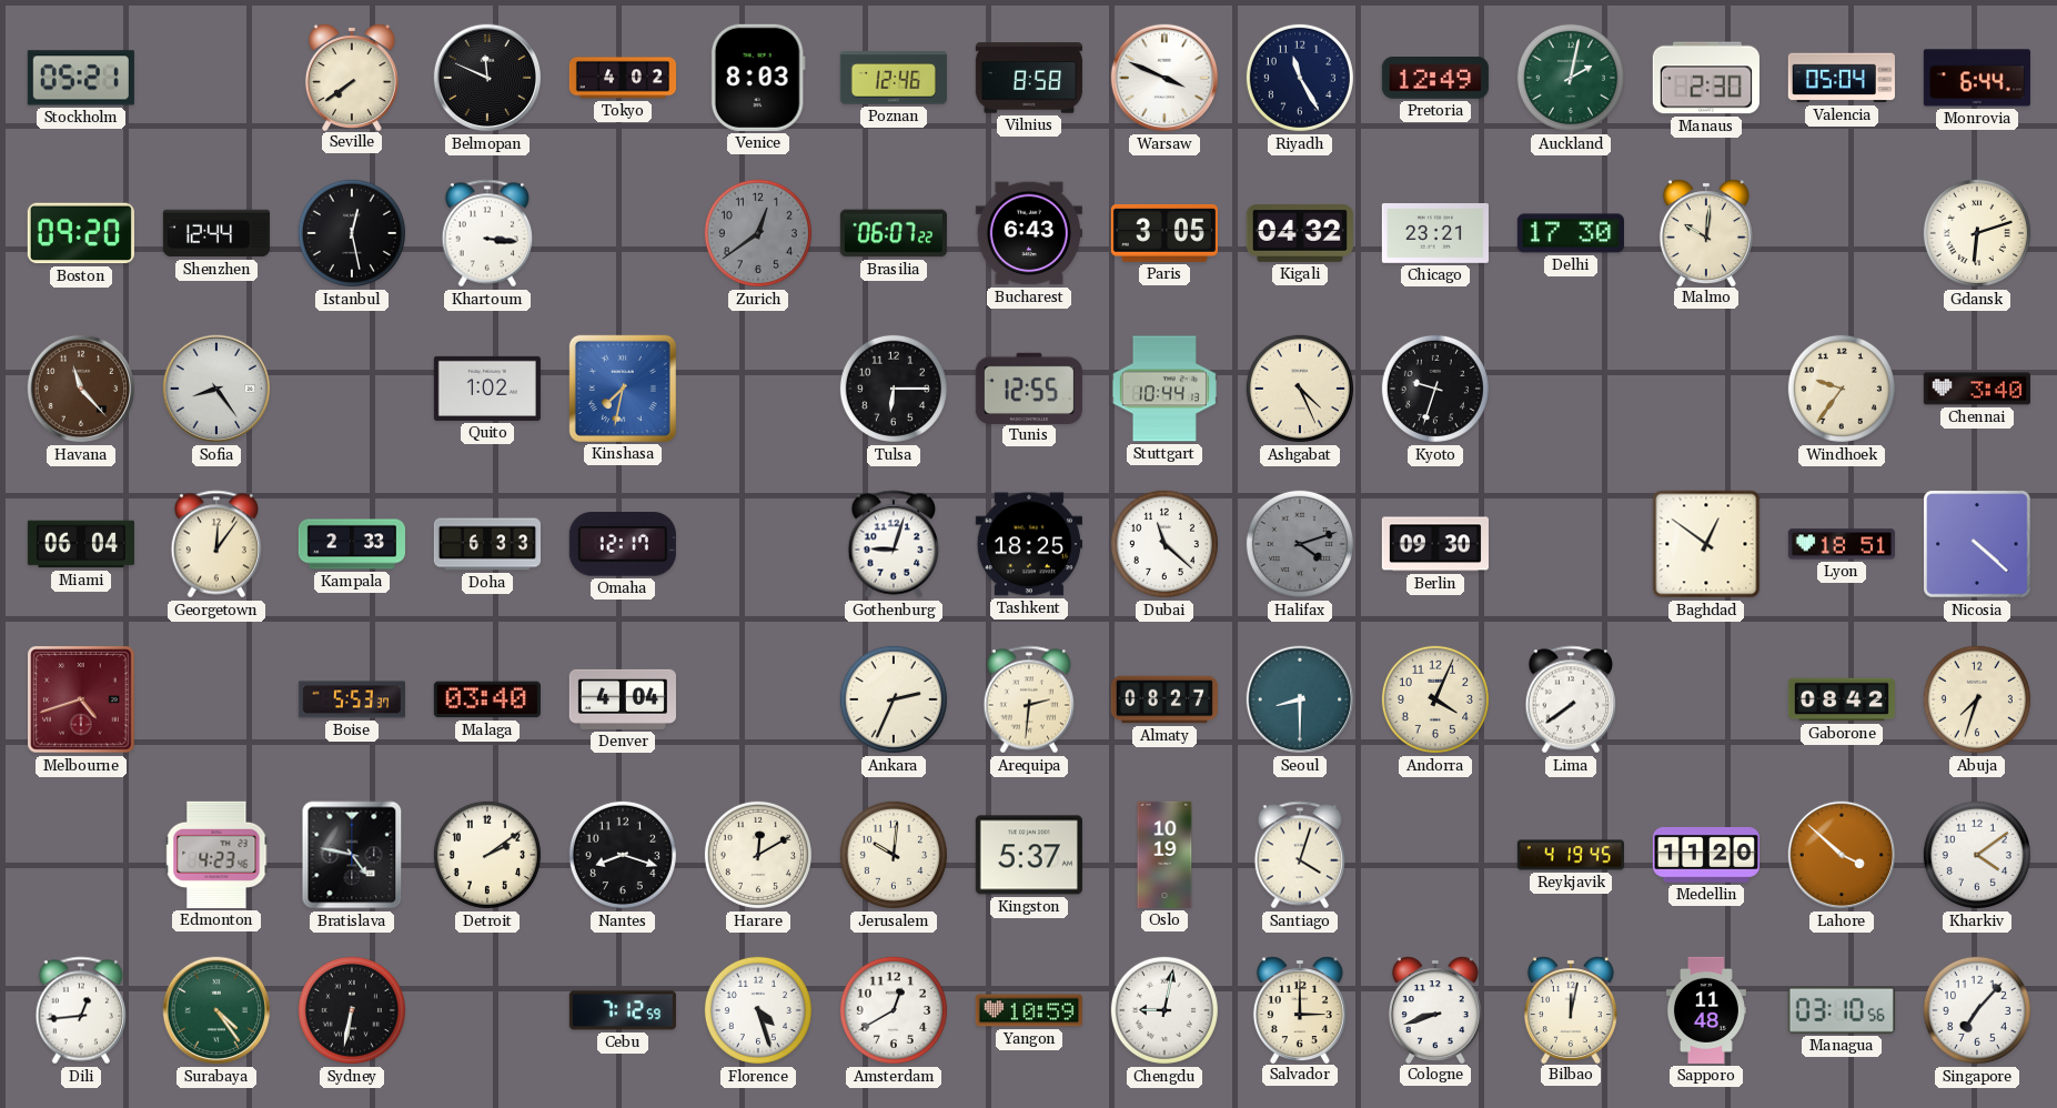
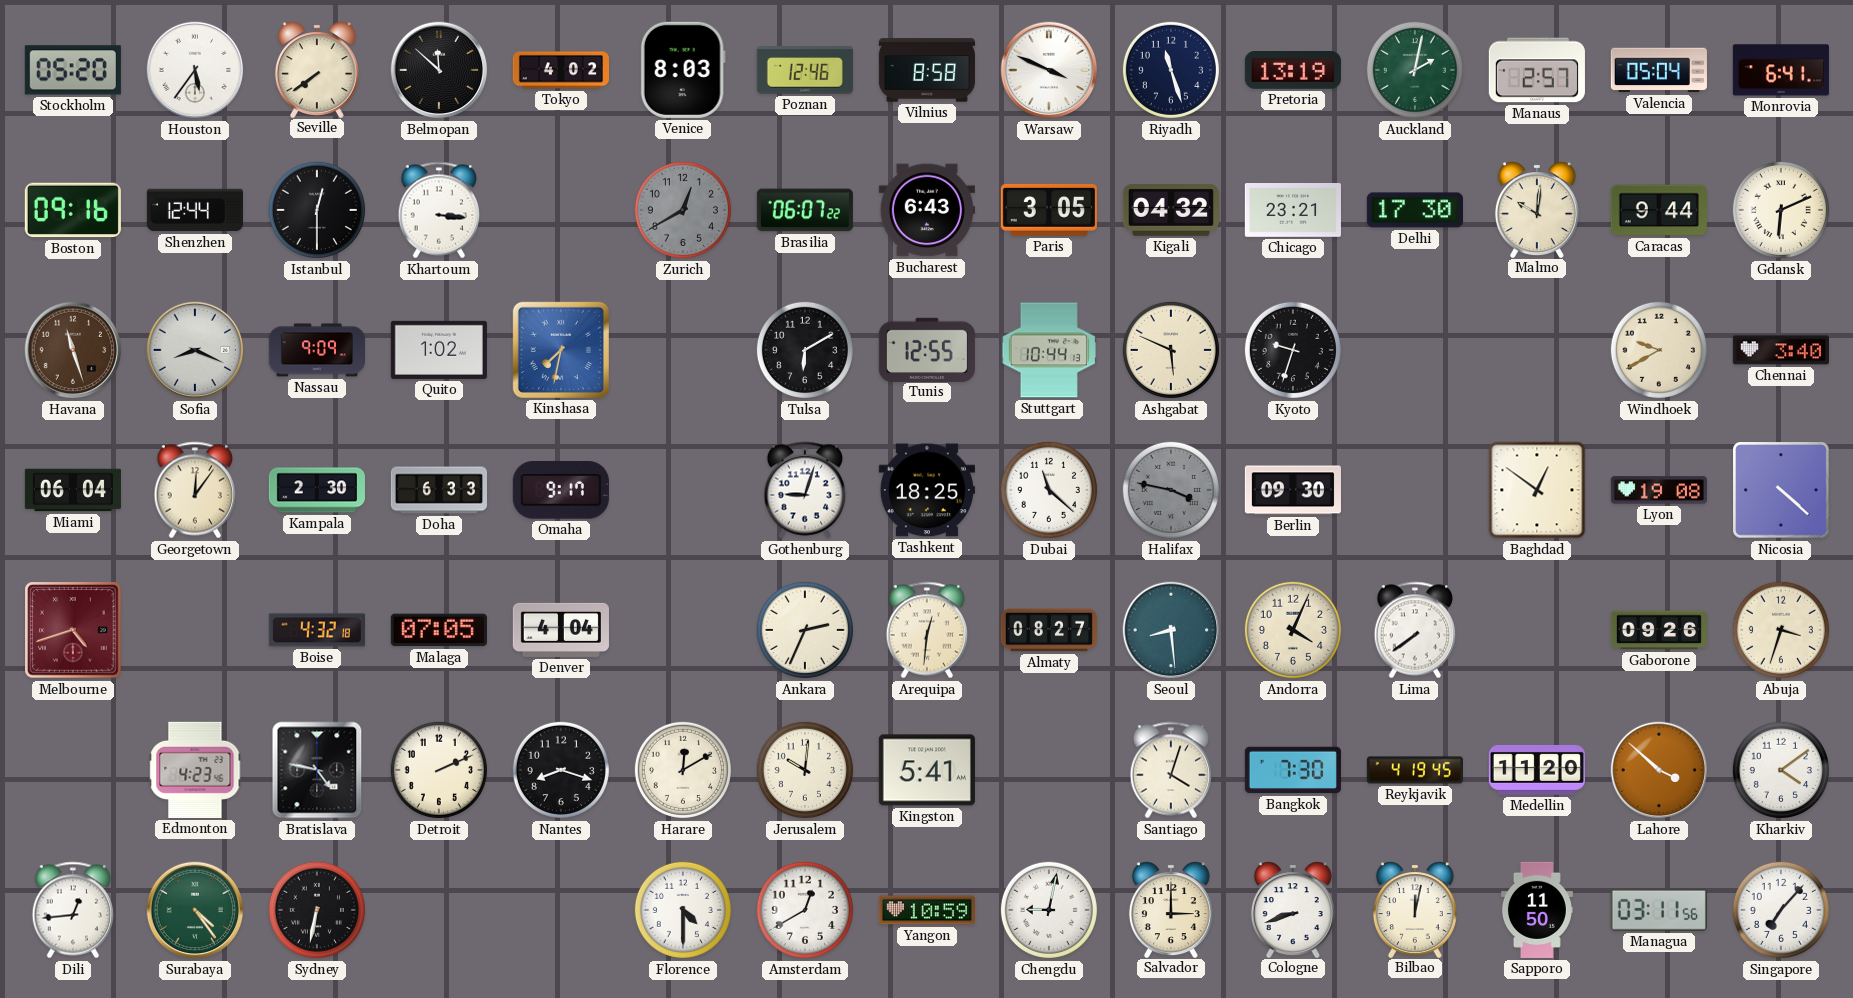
Stockholm: 05:21 -> 05:20 (73, 70)
Houston: none -> 5:36 (195, 70)
Belmopan: 11:49 -> 11:52 (439, 70)
Riyadh: 11:25 -> 11:27 (1171, 70)
Pretoria: 12:49 -> 13:19 (1293, 71)
Manaus: 2:30 -> 2:57 (1537, 70)
Monrovia: 6:44 -> 6:41 (1781, 70)
Boston: 09:20 -> 09:16 (73, 210)
Istanbul: 12:28 -> 12:30 (317, 210)
Zurich: 12:39 -> 12:40 (683, 210)
Caracas: none -> 9:44 (1659, 210)
Gdansk: 6:12 -> 6:11 (1781, 210)
Havana: 11:23 -> 11:27 (73, 350)
Sofia: 8:24 -> 8:19 (195, 350)
Nassau: none -> 9:09 (316, 350)
Tulsa: 6:15 -> 6:10 (805, 350)
Ashgabat: 4:26 -> 5:49 (1171, 350)
Windhoek: 9:36 -> 9:40 (1659, 350)
Kampala: 2:33 -> 2:30 (317, 490)
Omaha: 12:17 -> 9:17 (561, 491)
Halifax: 4:12 -> 3:47 (1171, 490)
Lyon: 18:51 -> 19:08 (1659, 490)
Boise: 5:53 -> 4:32 (317, 630)
Malaga: 03:40 -> 07:05 (439, 630)
Arequipa: 2:31 -> 12:31 (927, 630)
Seoul: 8:30 -> 8:29 (1171, 630)
Gaborone: 08:42 -> 09:26 (1658, 630)
Abuja: 7:33 -> 3:33 (1781, 630)
Detroit: 2:09 -> 2:11 (439, 770)
Kingston: 5:37 -> 5:41 (927, 770)
Oslo: 10:19 -> none (1164, 855)
Bangkok: none -> 7:30 (1293, 770)
Cebu: 7:12 -> none (623, 1010)
Florence: 4:27 -> 4:30 (683, 910)
Sapporo: 11:48 -> 11:50 (1537, 910)
Managua: 03:10 -> 03:11 (1659, 910)
